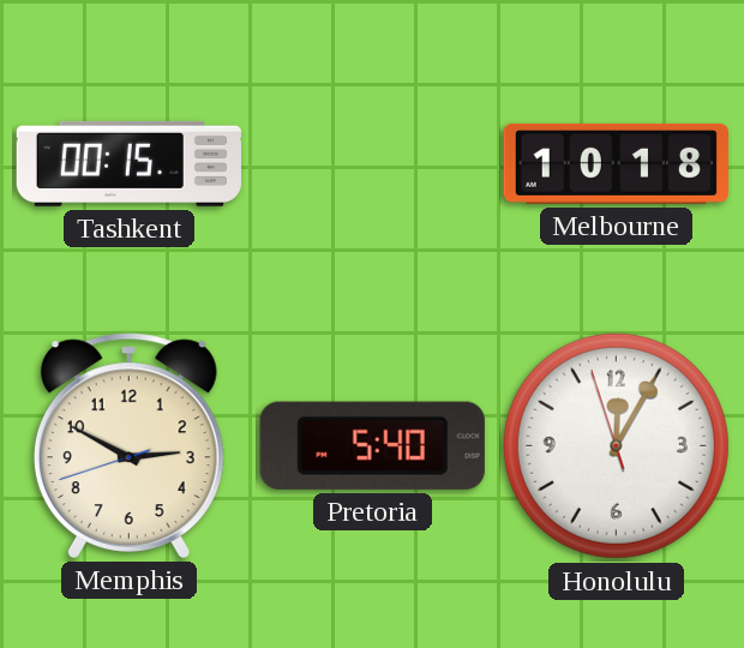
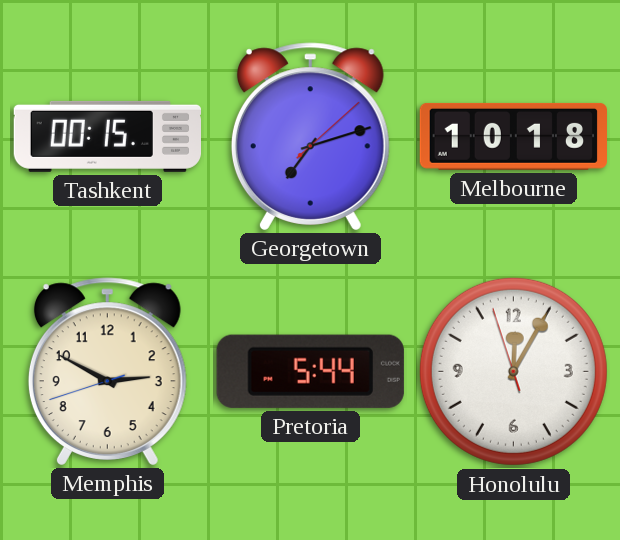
Georgetown: none -> 7:12 (310, 136)
Pretoria: 5:40 -> 5:44 (310, 371)
